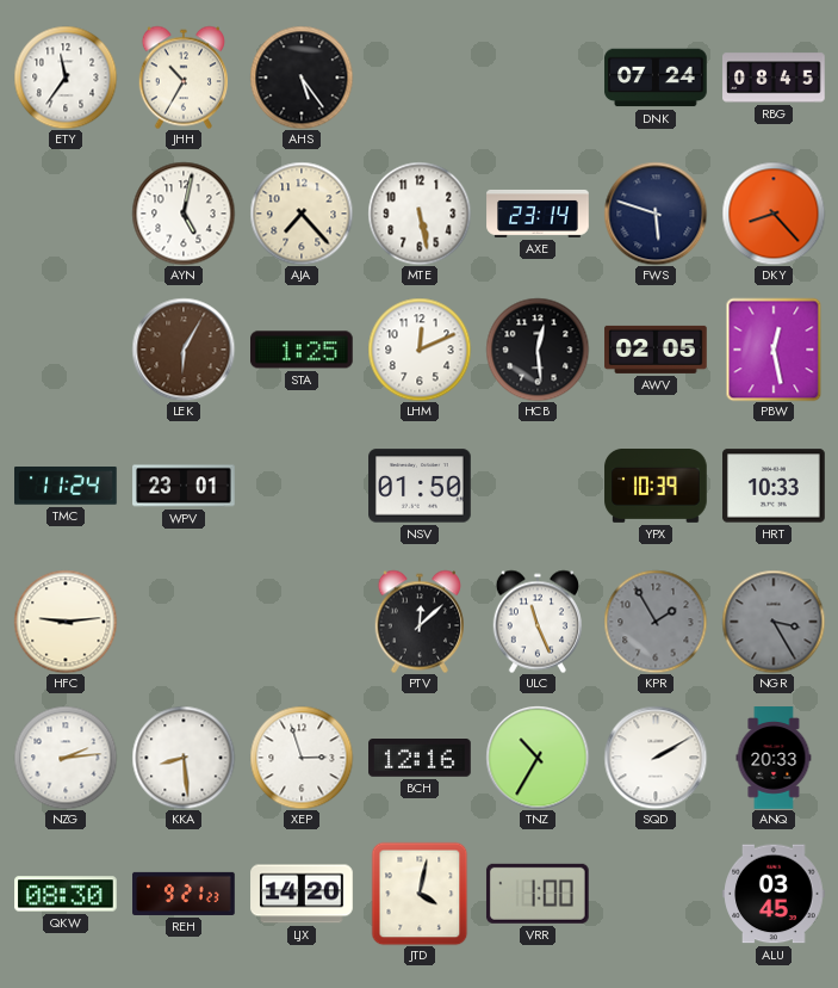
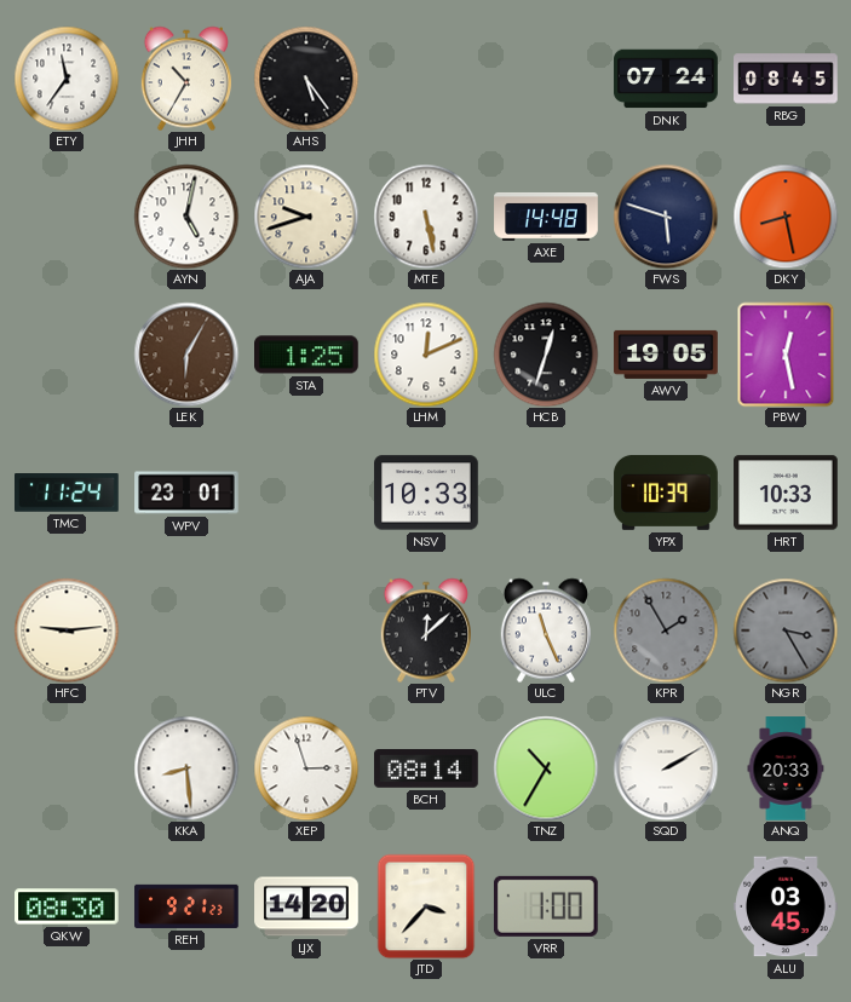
AJA: 7:23 -> 9:42 (306, 217)
AXE: 23:14 -> 14:48 (546, 217)
DKY: 8:23 -> 8:28 (786, 217)
HCB: 12:29 -> 12:33 (546, 355)
AWV: 02:05 -> 19:05 (666, 355)
NSV: 01:50 -> 10:33 (426, 493)
NZG: 2:14 -> none (66, 758)
BCH: 12:16 -> 08:14 (426, 770)
JTD: 4:02 -> 3:37 (426, 906)
